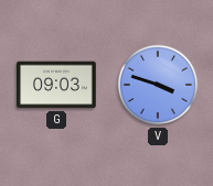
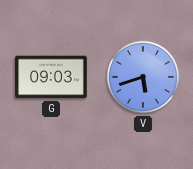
V: 3:48 -> 5:42 (143, 77)
